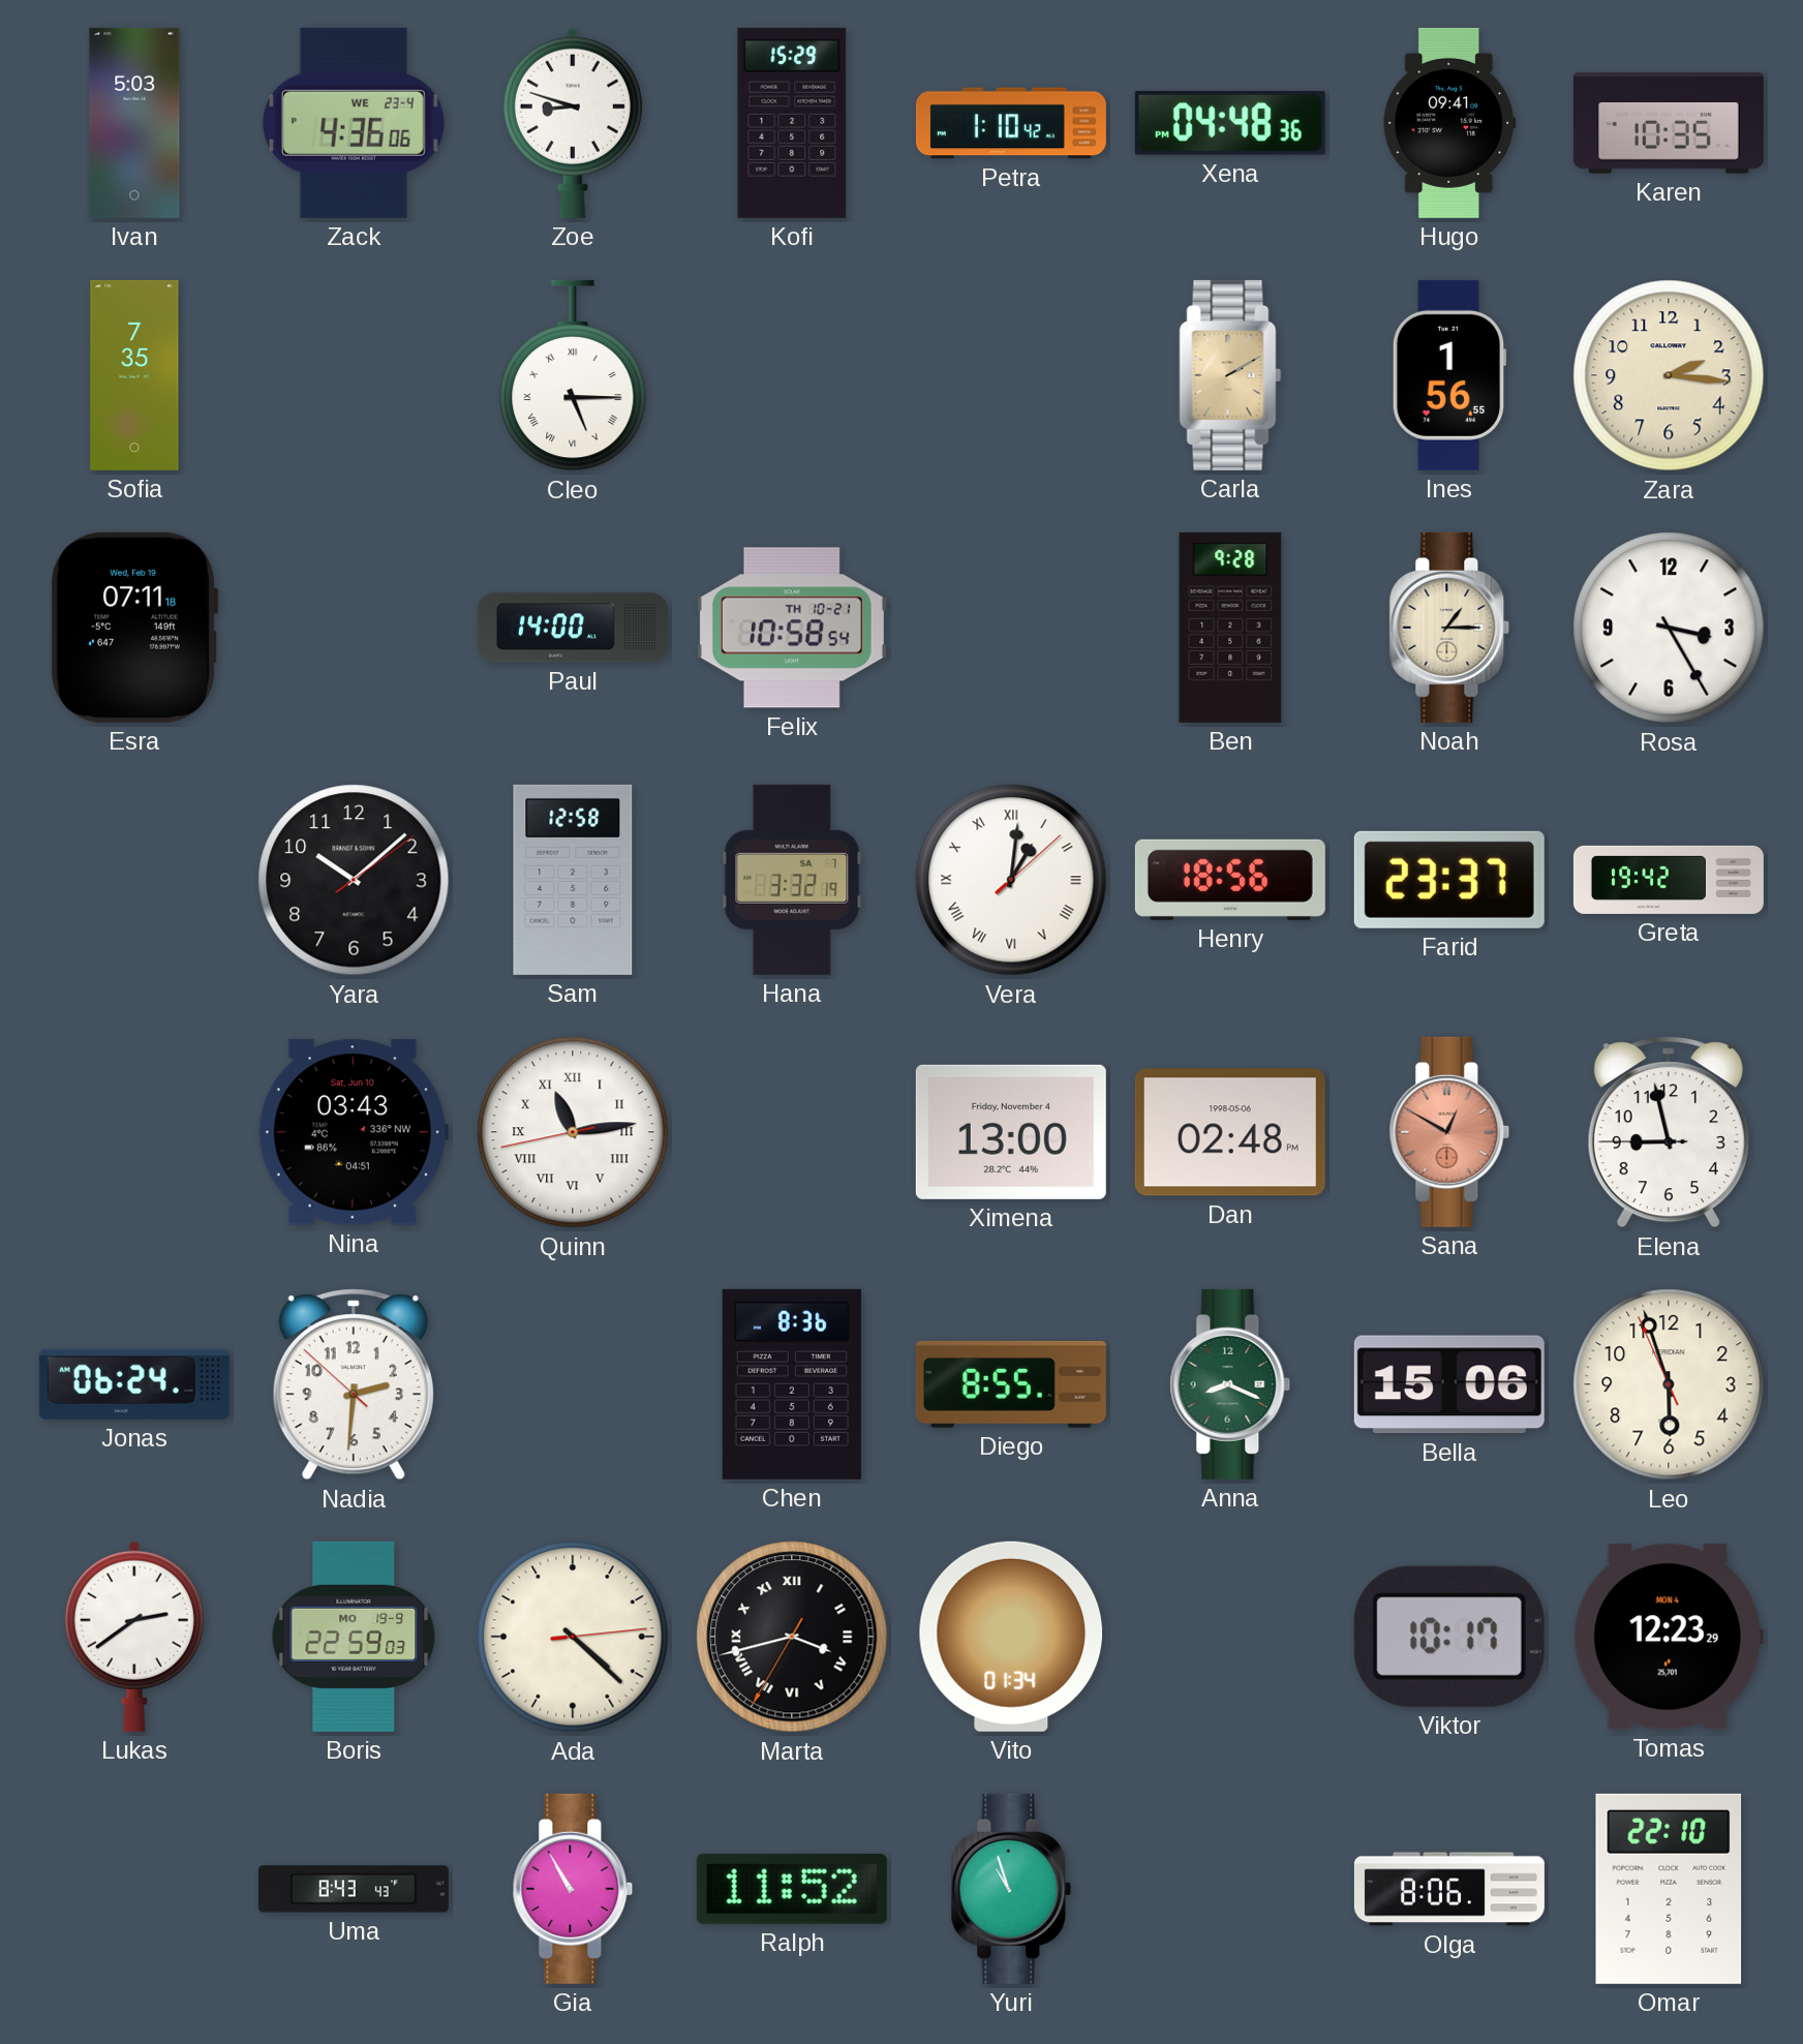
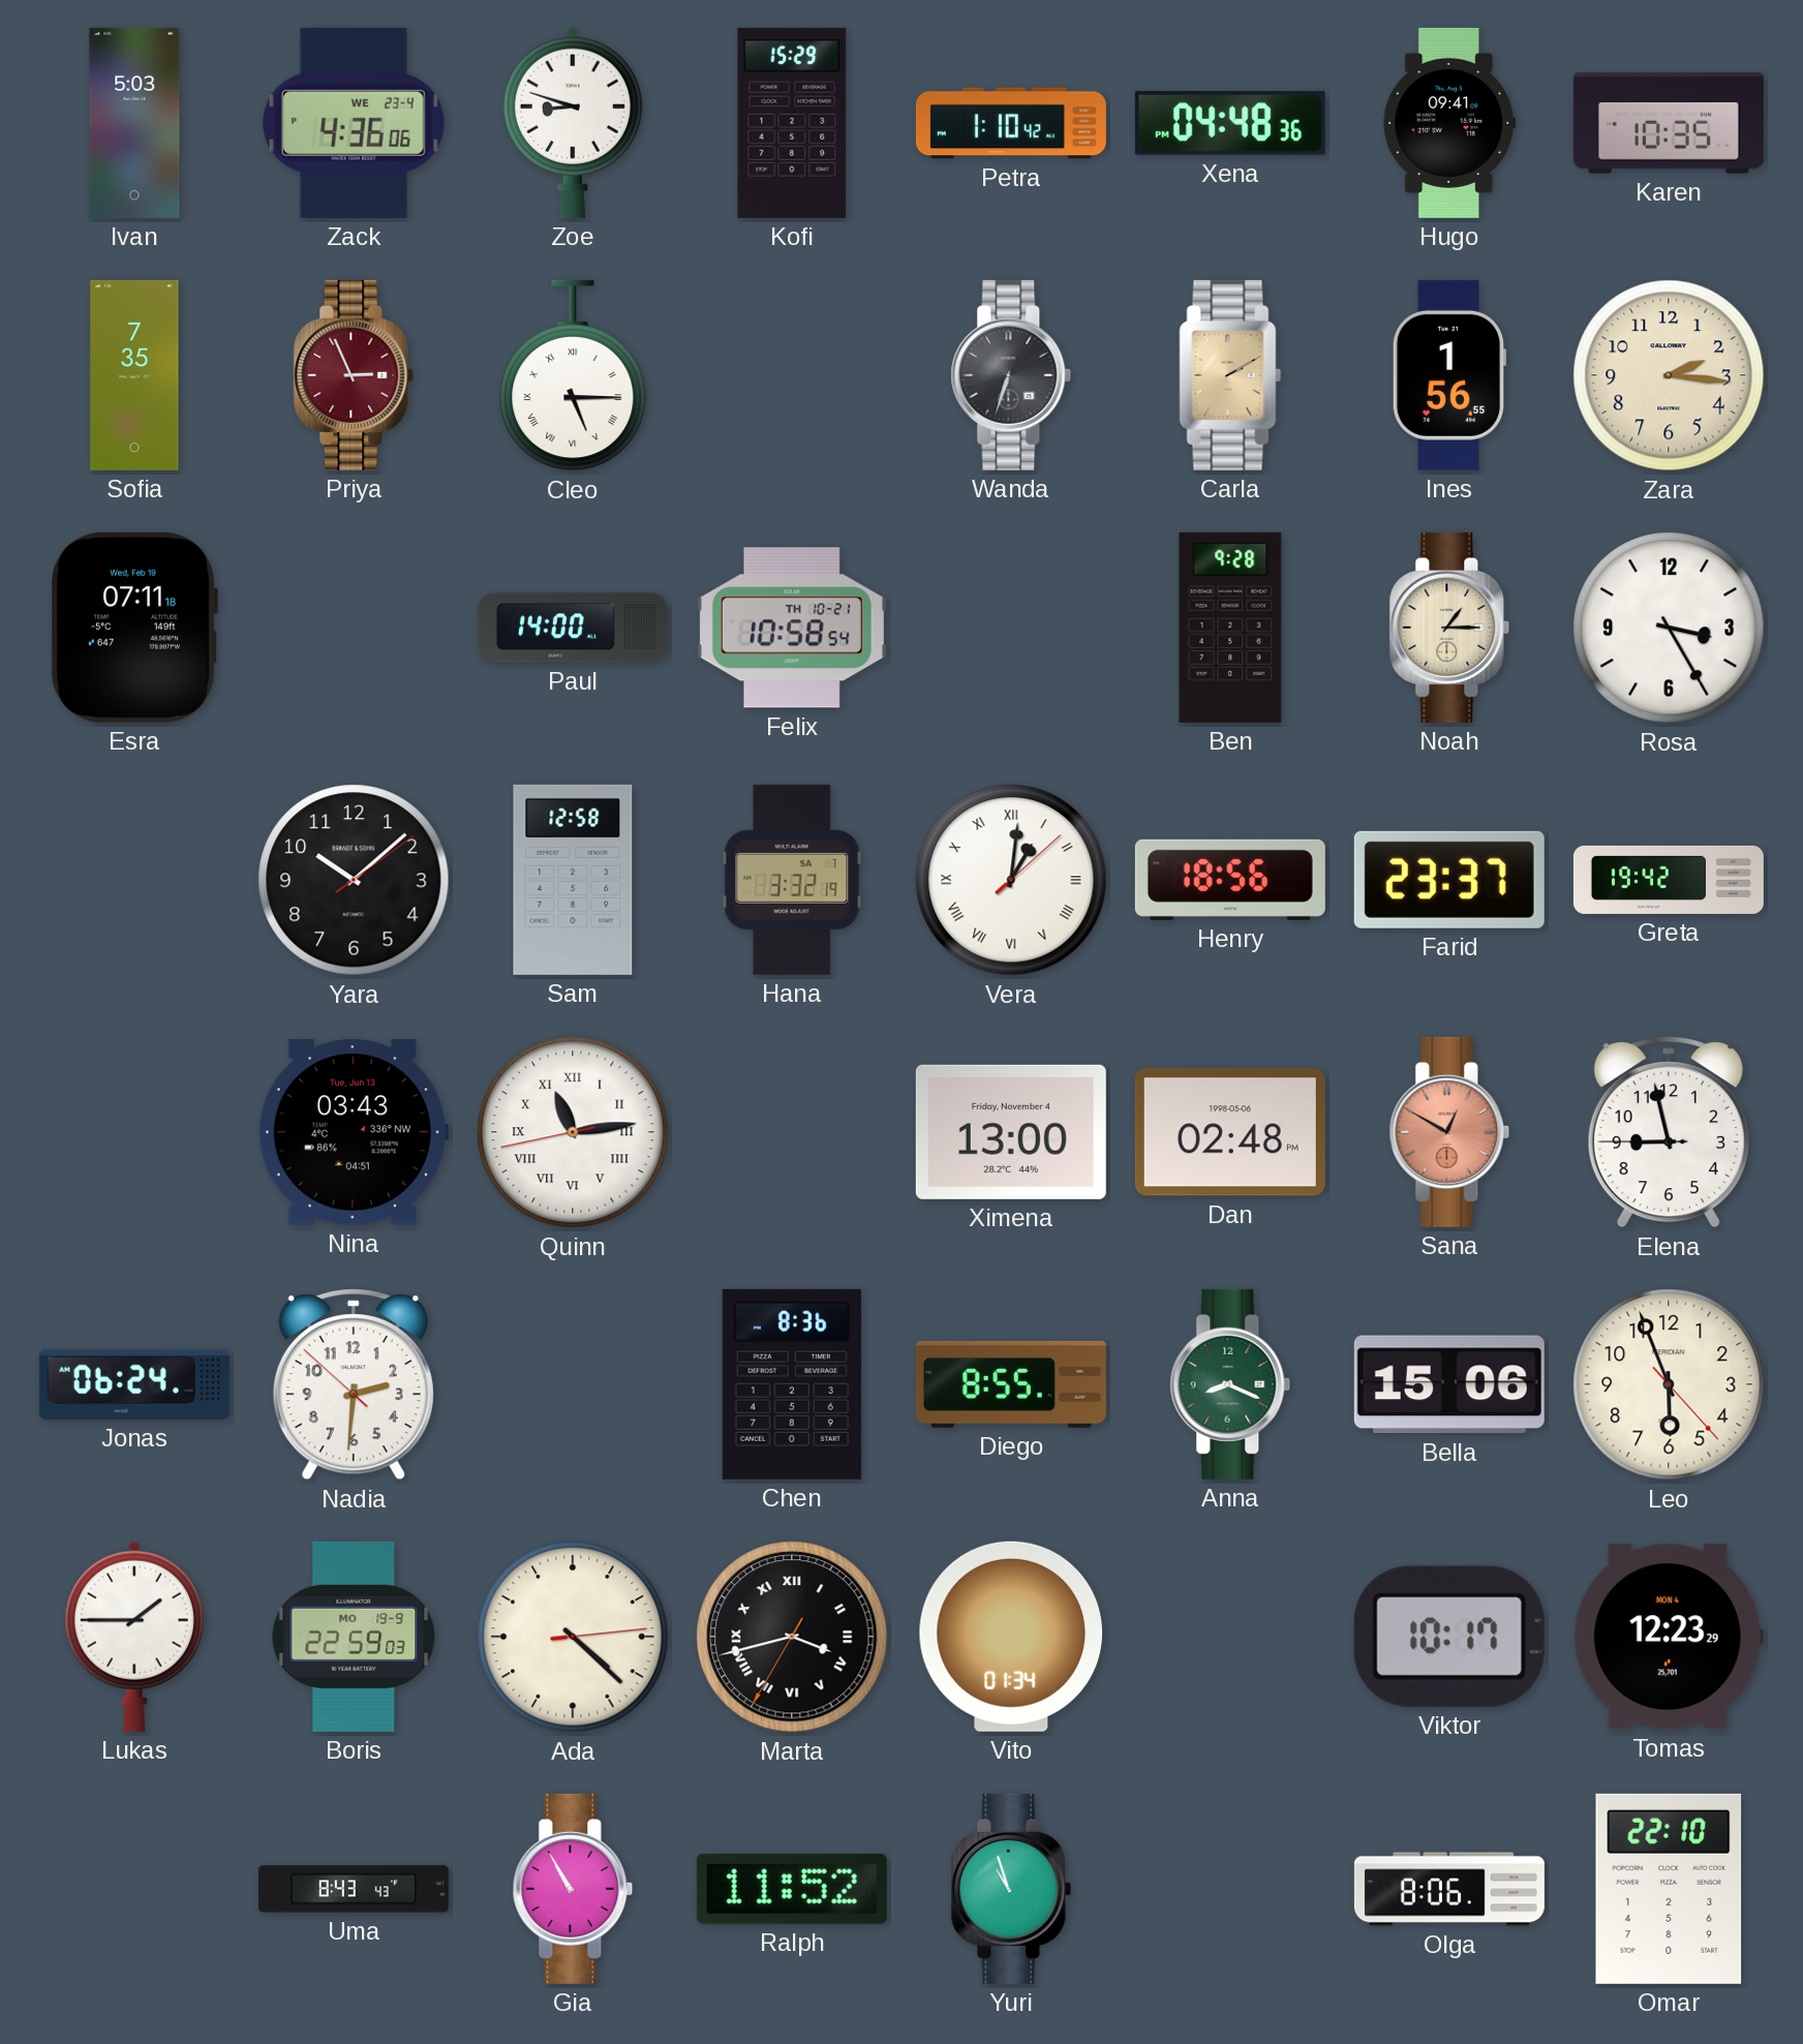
Priya: none -> 2:56 (354, 375)
Wanda: none -> 6:33 (1011, 375)
Nina date: Sat, Jun 10 -> Tue, Jun 13 (354, 1132)
Leo: 5:56:56 -> 5:56:23 (1669, 1384)
Lukas: 2:39 -> 1:45 (134, 1637)
